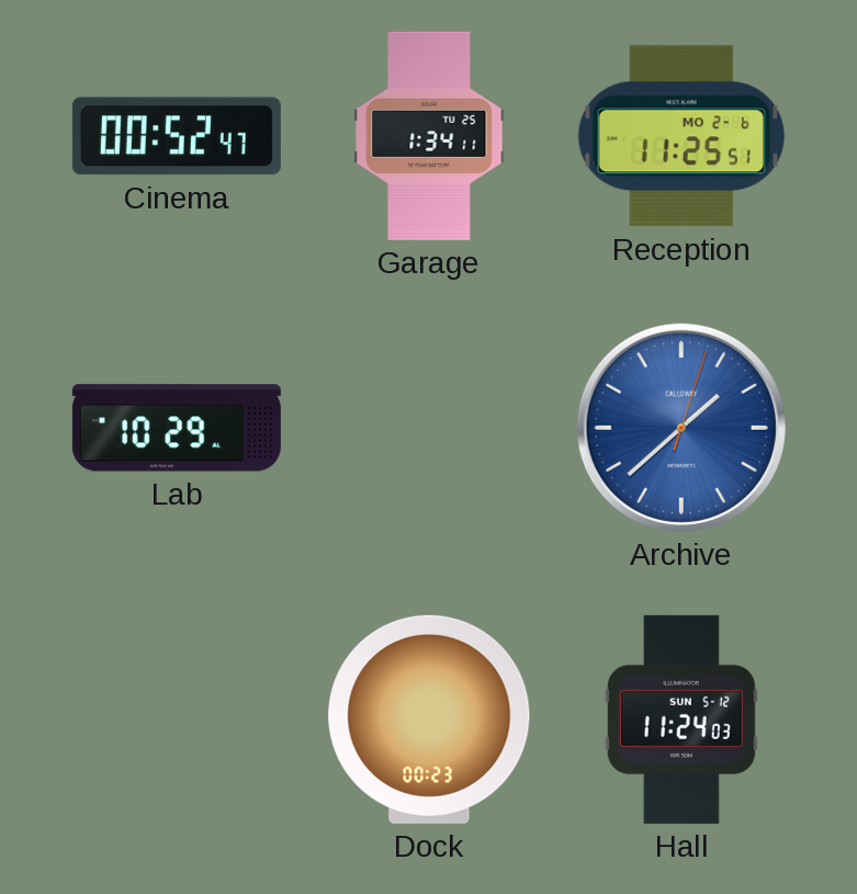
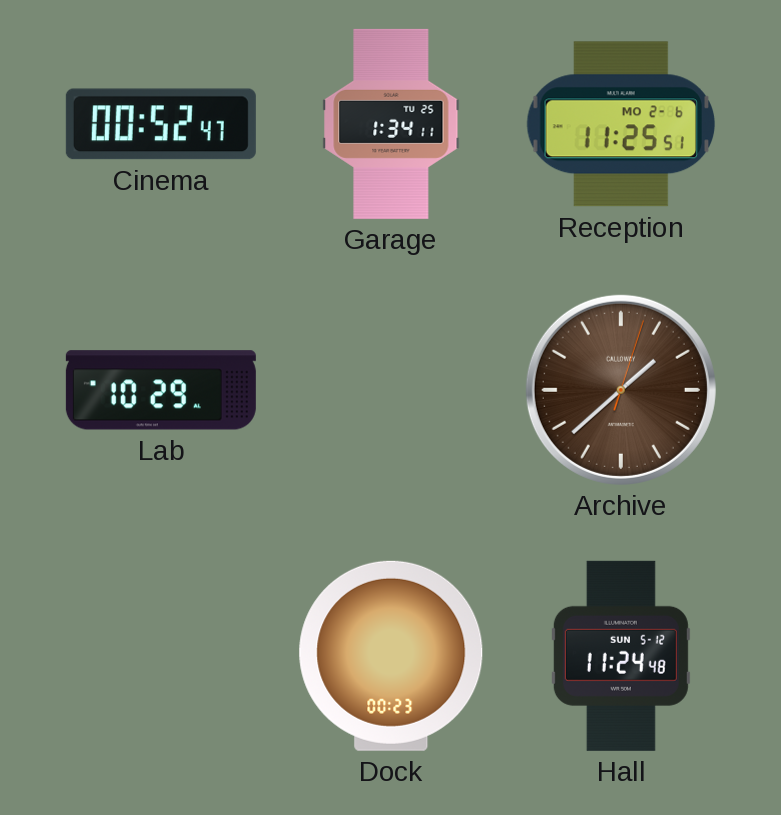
Archive dial: blue -> brown (621, 390)
Hall: 11:24:03 -> 11:24:48 (621, 656)
